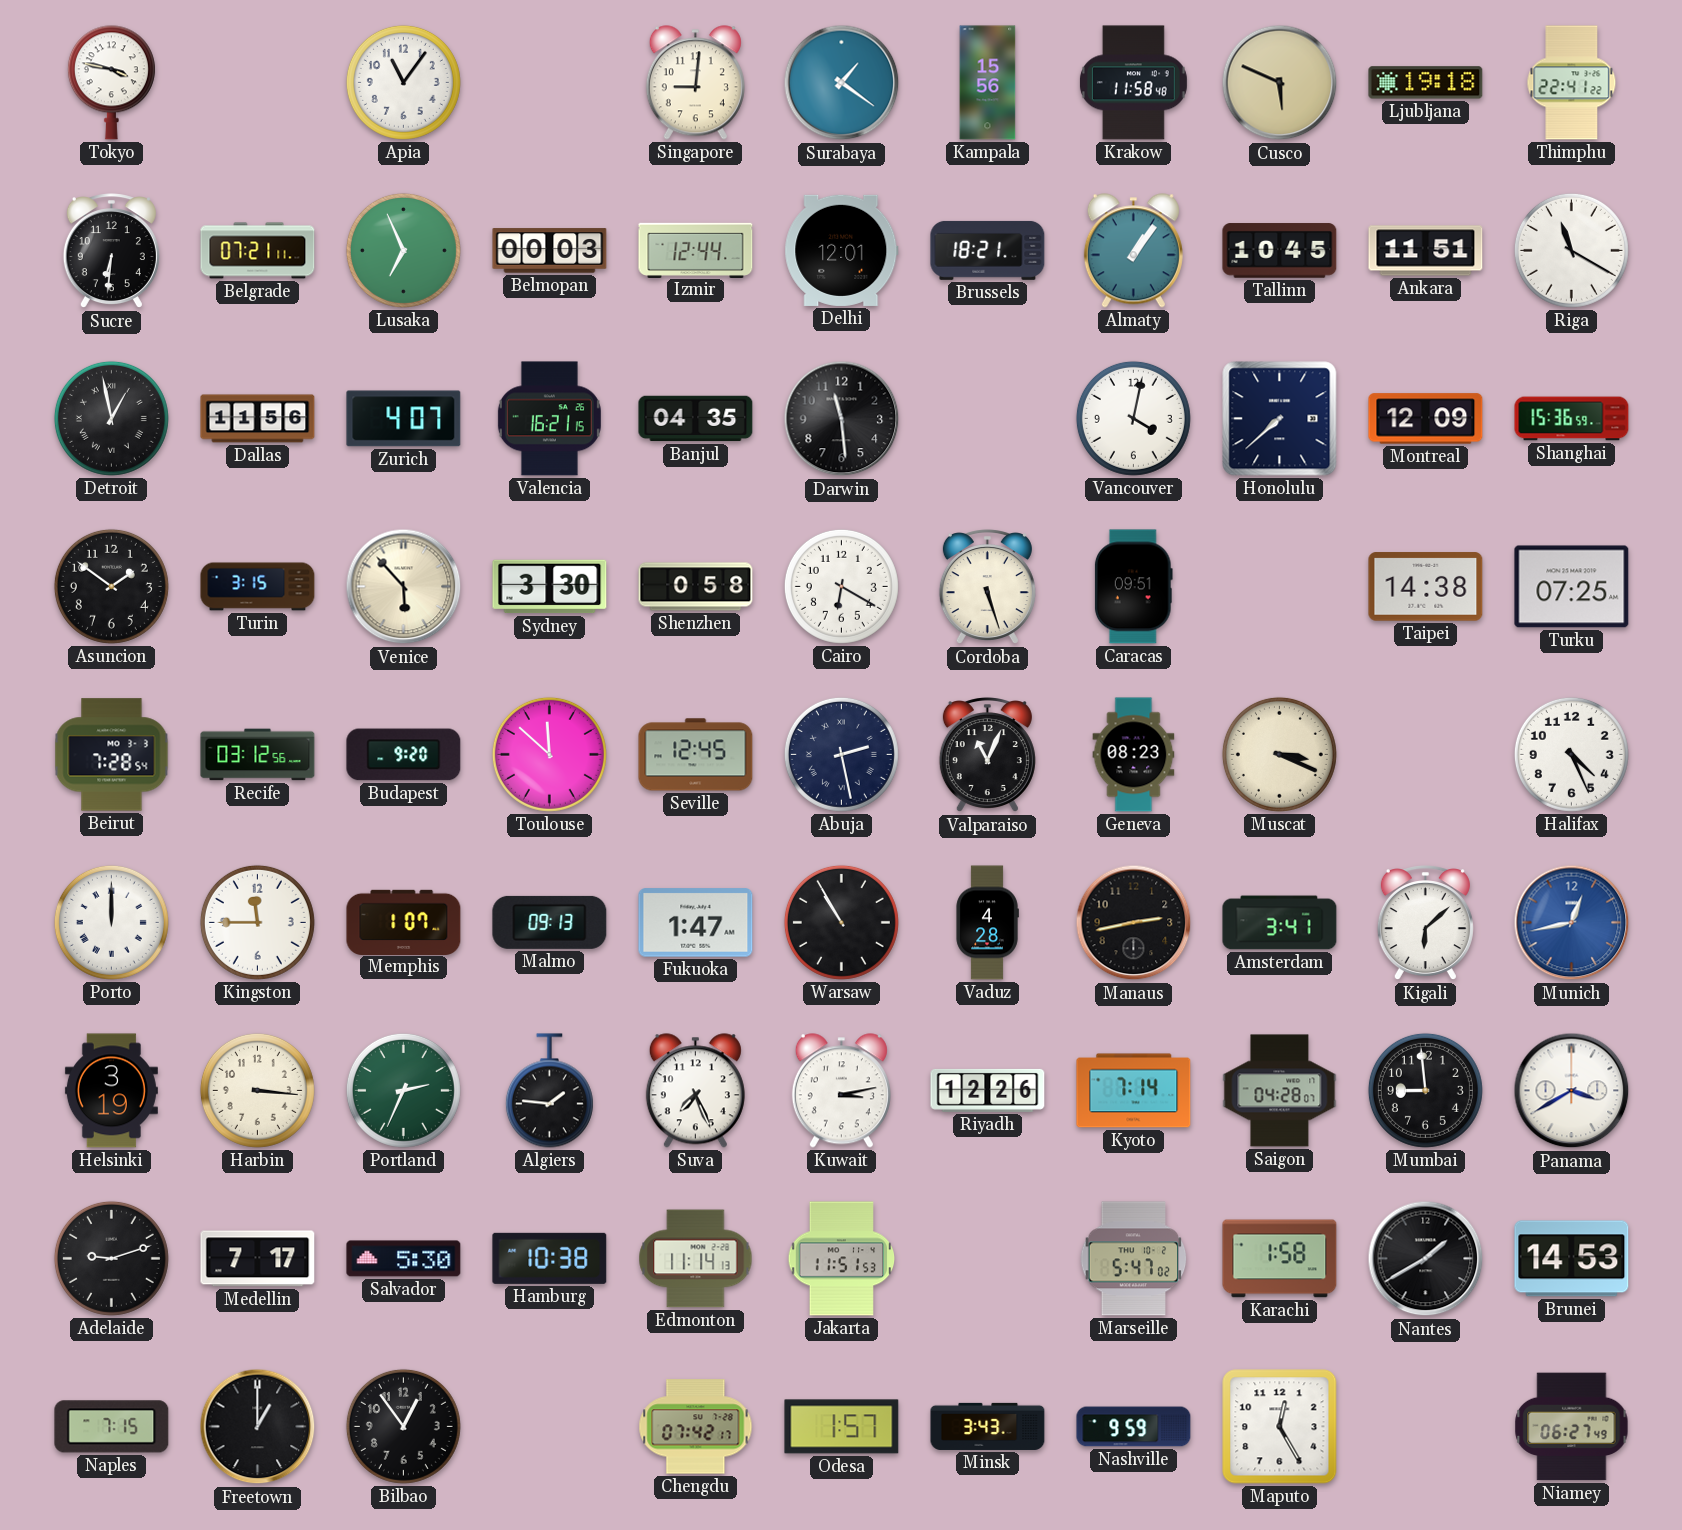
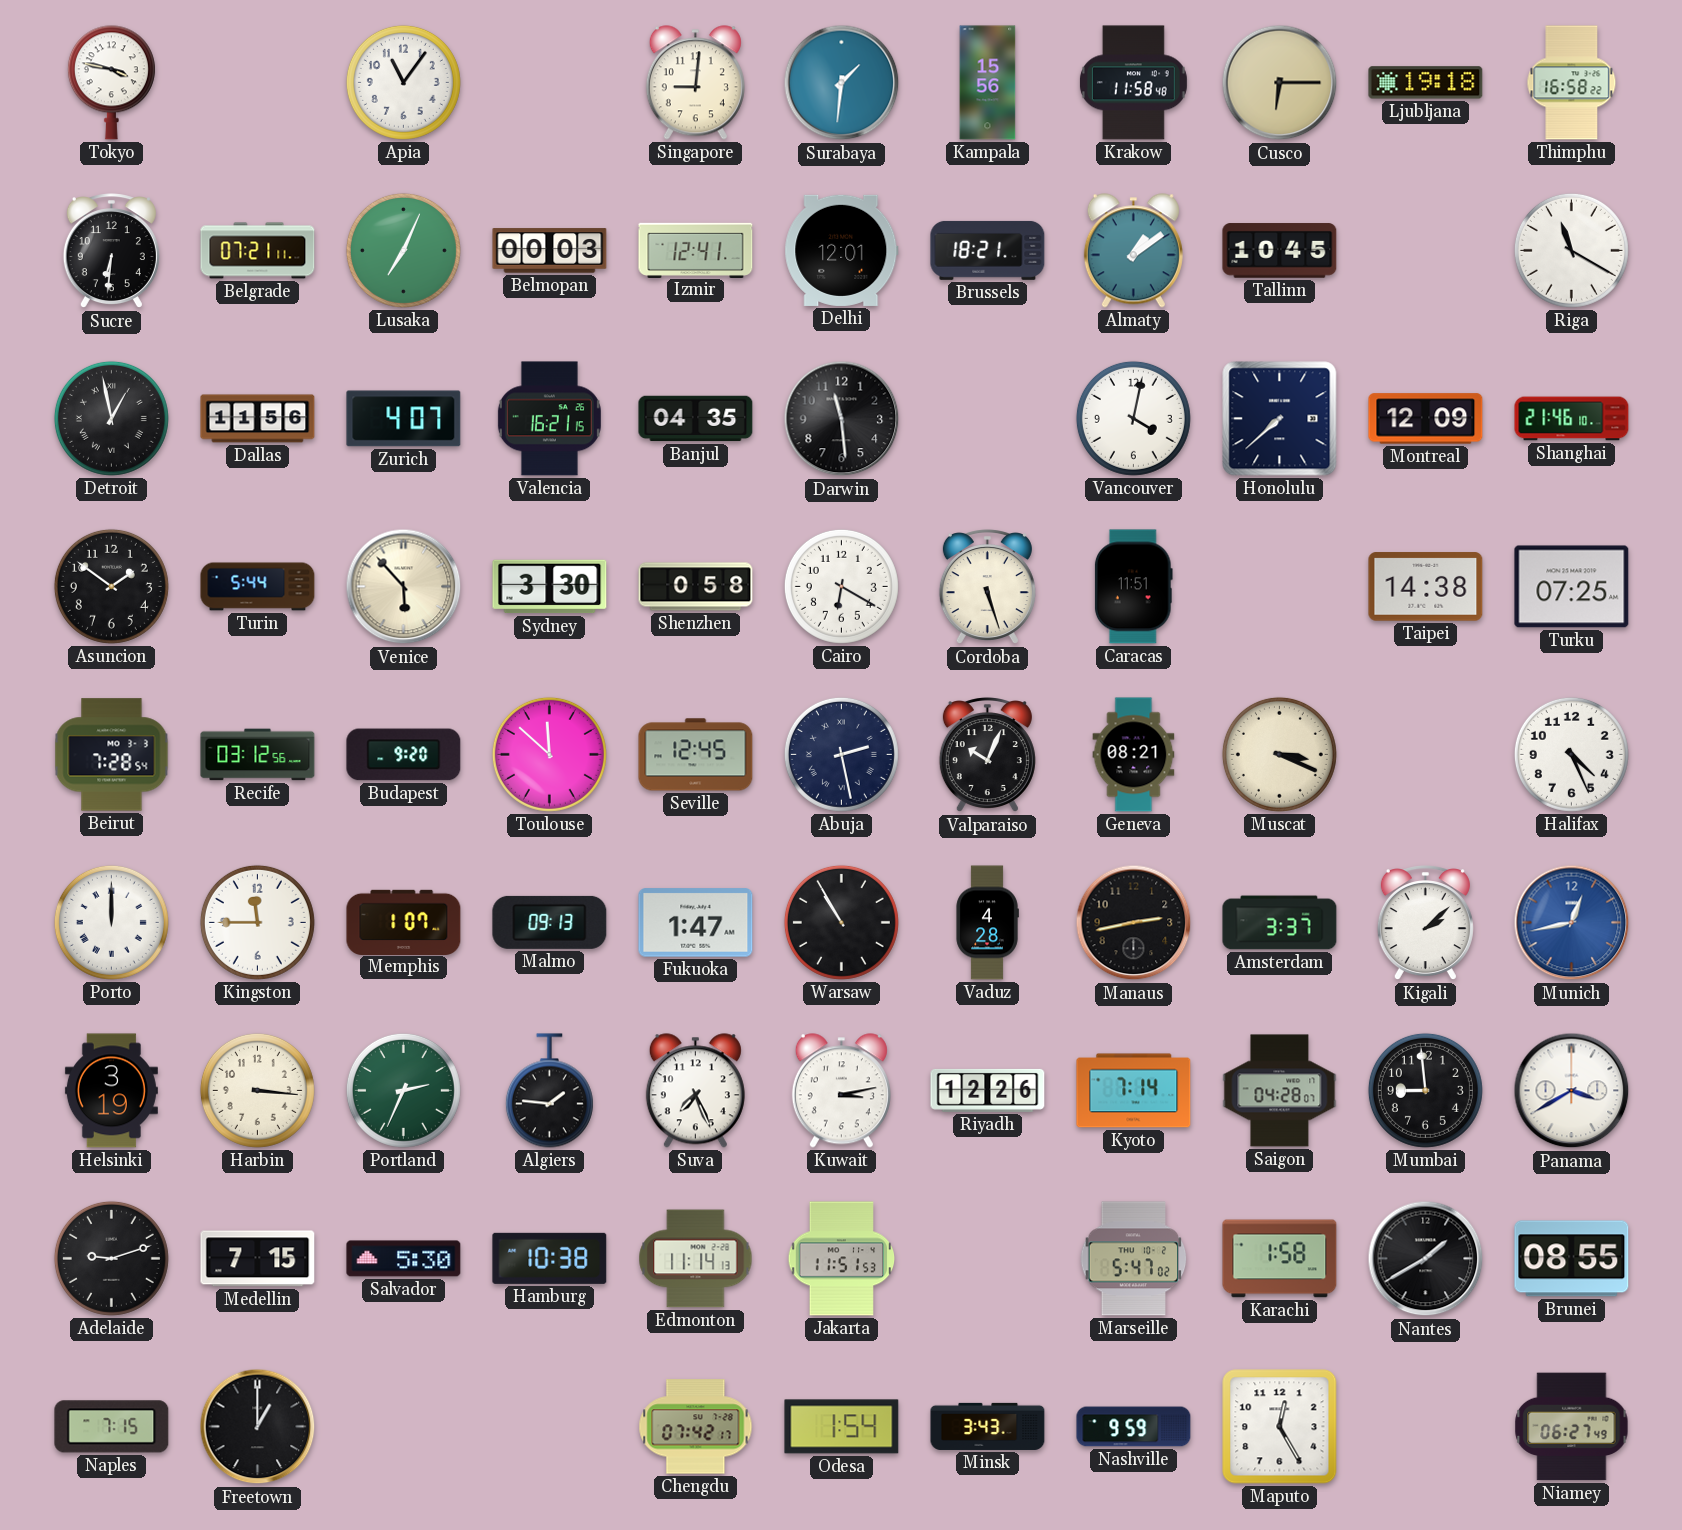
Surabaya: 1:21 -> 1:31 (842, 83)
Cusco: 5:49 -> 6:15 (1280, 83)
Thimphu: 22:41 -> 16:58 (1572, 83)
Lusaka: 6:56 -> 7:04 (403, 250)
Izmir: 12:44 -> 12:41 (696, 250)
Almaty: 1:06 -> 1:09 (1133, 251)
Ankara: 11:51 -> none (1426, 251)
Shanghai: 15:36 -> 21:46 (1572, 419)
Turin: 3:15 -> 5:44 (258, 587)
Caracas: 09:51 -> 11:51 (1133, 587)
Valparaiso: 11:04 -> 10:04 (987, 755)
Geneva: 08:23 -> 08:21 (1134, 755)
Amsterdam: 3:41 -> 3:37 (1280, 923)
Kigali: 6:08 -> 2:08 (1425, 923)
Medellin: 7:17 -> 7:15 (258, 1259)
Brunei: 14:53 -> 08:55 (1572, 1259)
Bilbao: 12:54 -> none (403, 1426)
Odesa: 1:57 -> 1:54 (842, 1427)
